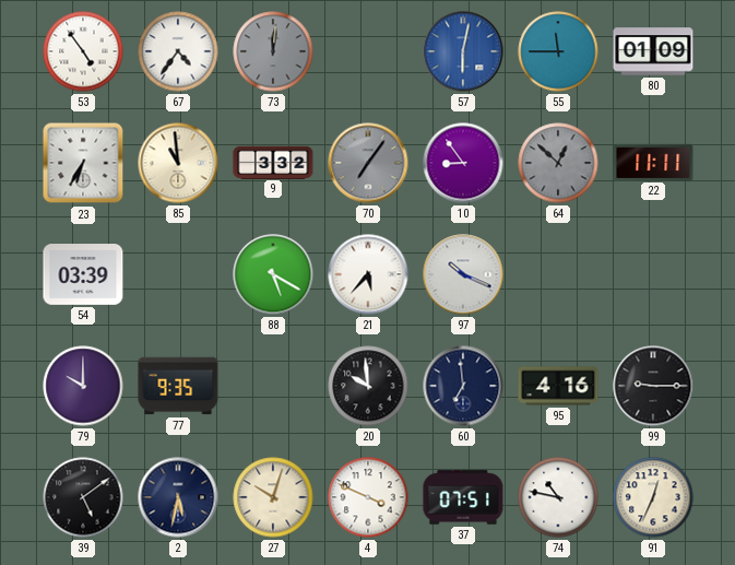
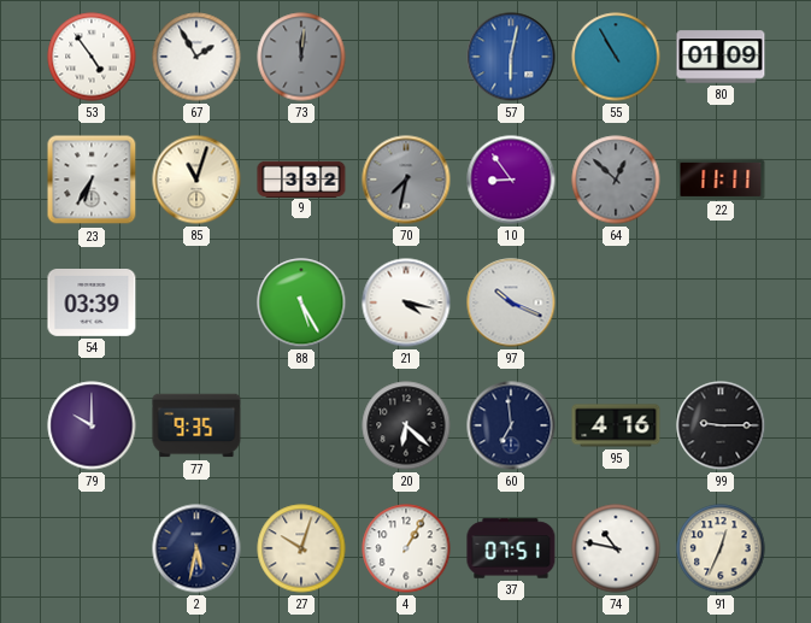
67: 4:36 -> 1:55 (196, 57)
55: 11:45 -> 10:55 (616, 57)
85: 10:59 -> 11:03 (196, 180)
70: 7:06 -> 7:32 (406, 180)
88: 5:20 -> 5:25 (301, 302)
21: 5:37 -> 4:17 (406, 302)
20: 9:59 -> 6:22 (406, 425)
39: 5:09 -> none (83, 497)
4: 3:49 -> 1:05 (406, 548)
